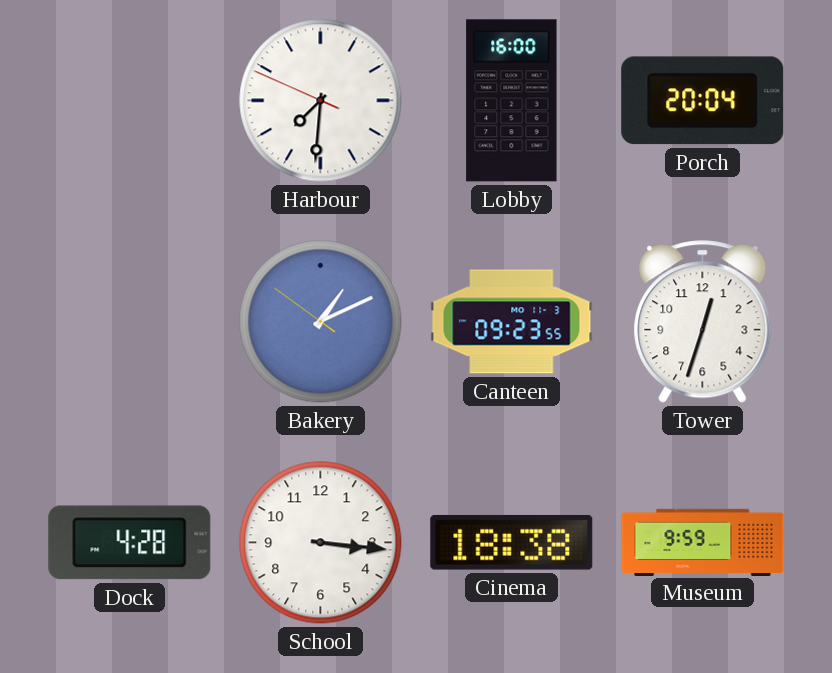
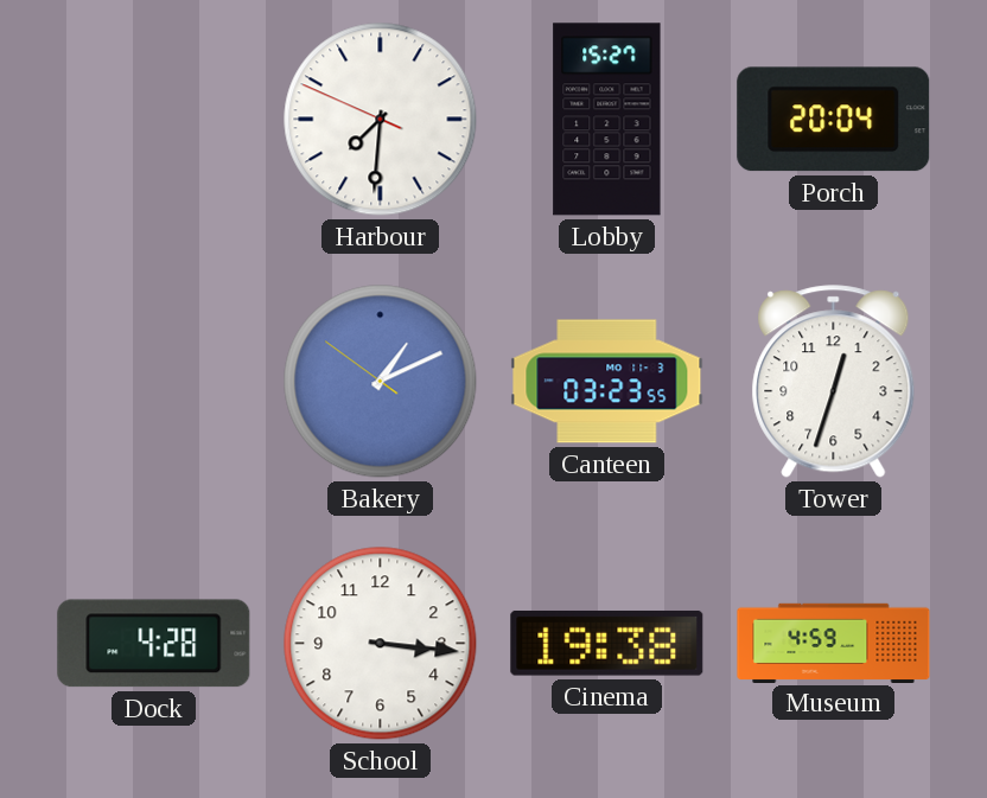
Lobby: 16:00 -> 15:27 (607, 120)
Canteen: 09:23 -> 03:23 (607, 382)
Cinema: 18:38 -> 19:38 (607, 644)
Museum: 9:59 -> 4:59 (834, 643)
